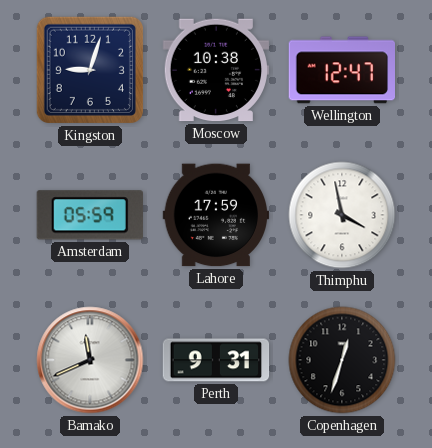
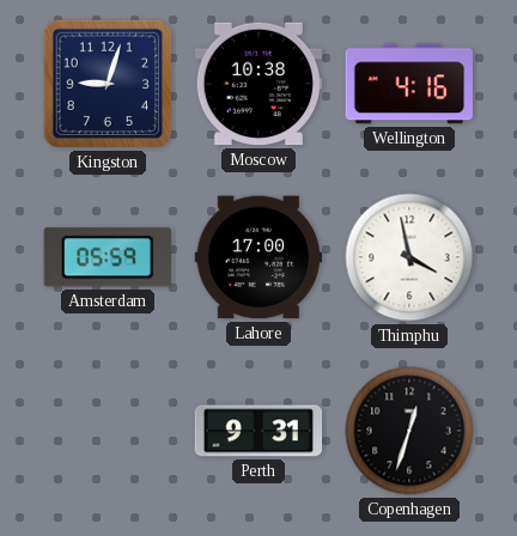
Wellington: 12:47 -> 4:16 (408, 84)
Lahore: 17:59 -> 17:00 (258, 257)
Bamako: 11:41 -> none (90, 360)
